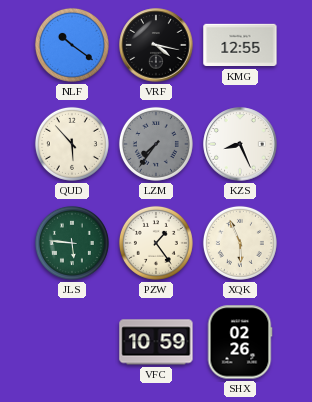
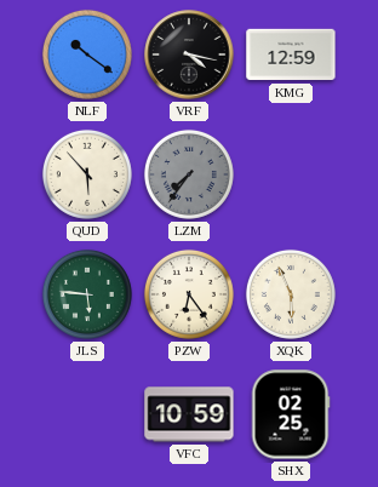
KMG: 12:55 -> 12:59 (291, 55)
KZS: 8:26 -> none (240, 144)
PZW: 1:24 -> 6:24 (189, 294)
SHX: 02:26 -> 02:25 (291, 414)
